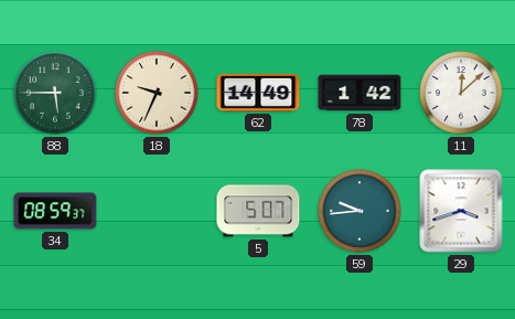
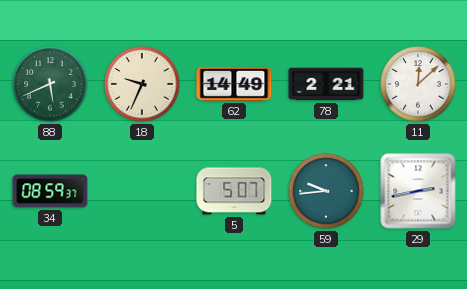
88: 5:45 -> 5:41 (50, 84)
78: 1:42 -> 2:21 (326, 84)
29: 3:42 -> 2:43 (418, 191)
